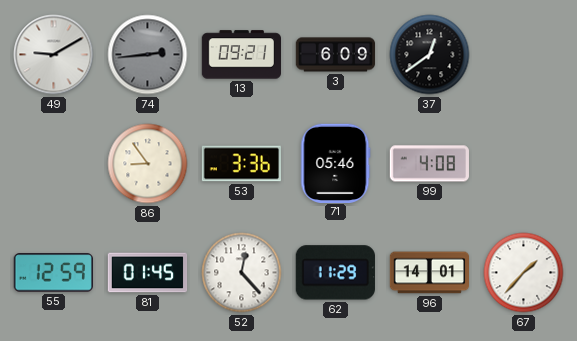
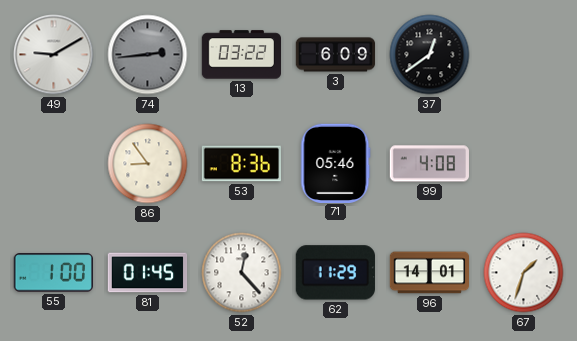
13: 09:21 -> 03:22 (242, 55)
53: 3:36 -> 8:36 (241, 164)
55: 12:59 -> 1:00 (53, 273)
67: 1:37 -> 1:33 (524, 273)
